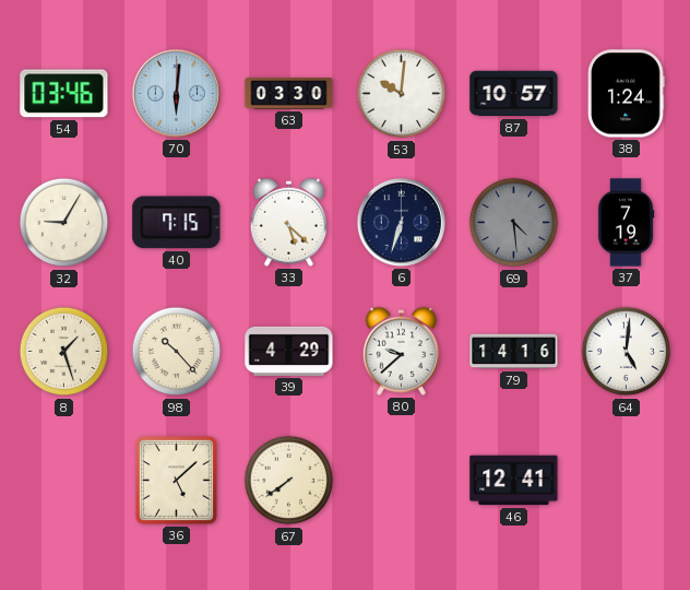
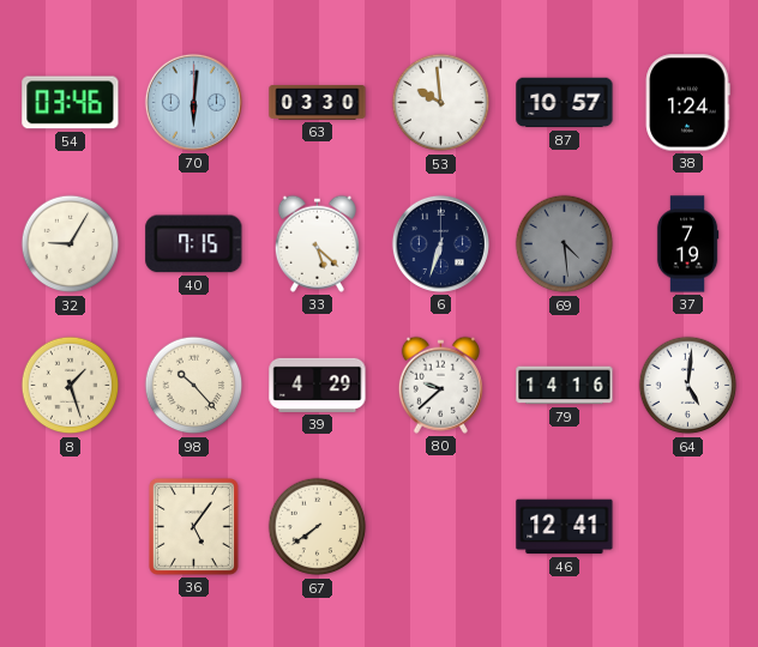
53: 10:01 -> 9:59 (441, 103)
36: 5:08 -> 5:06 (193, 526)
